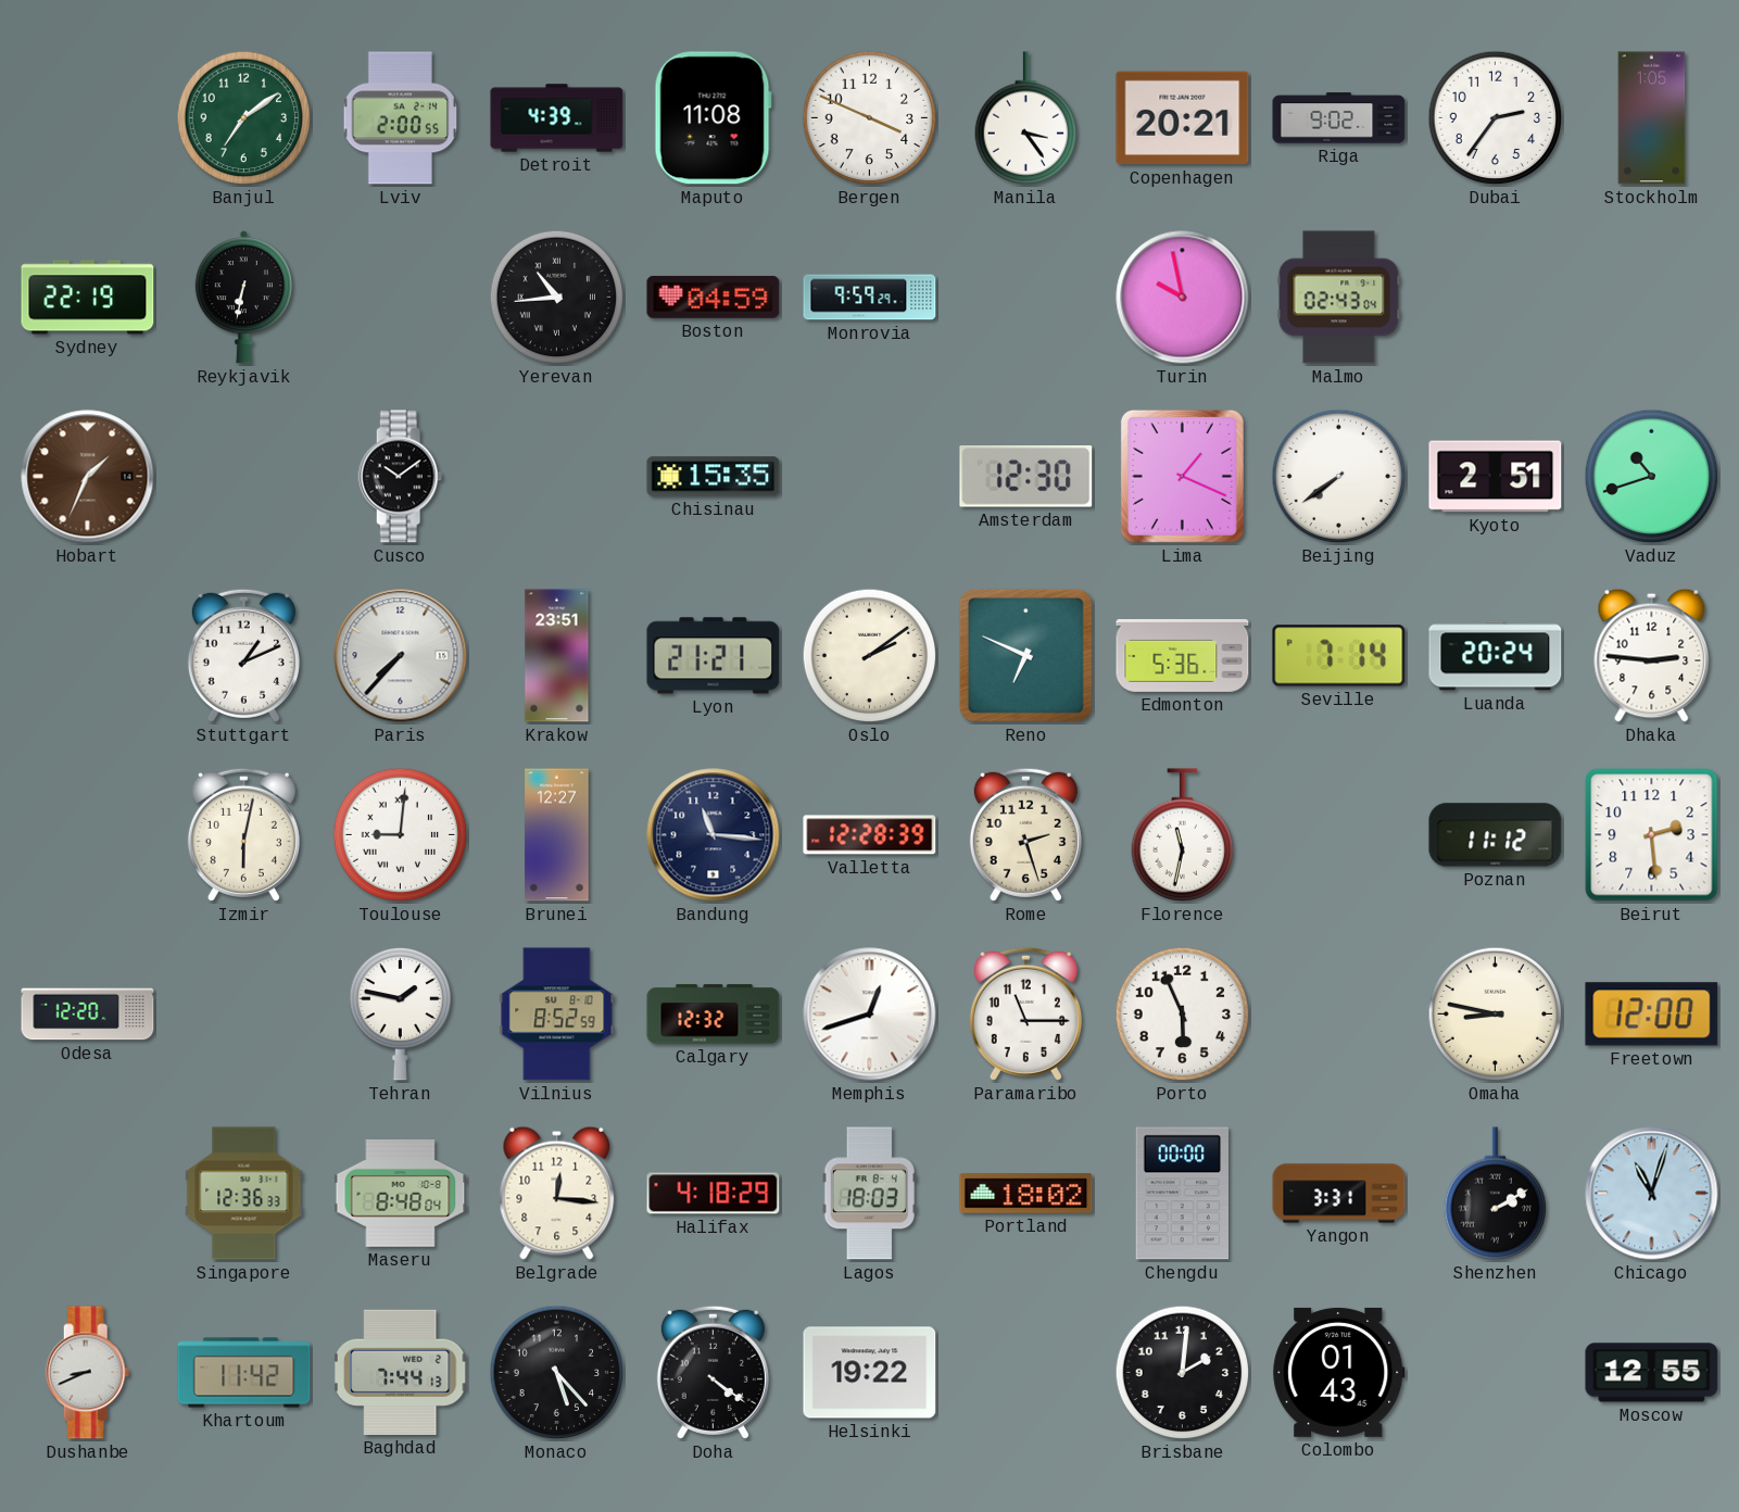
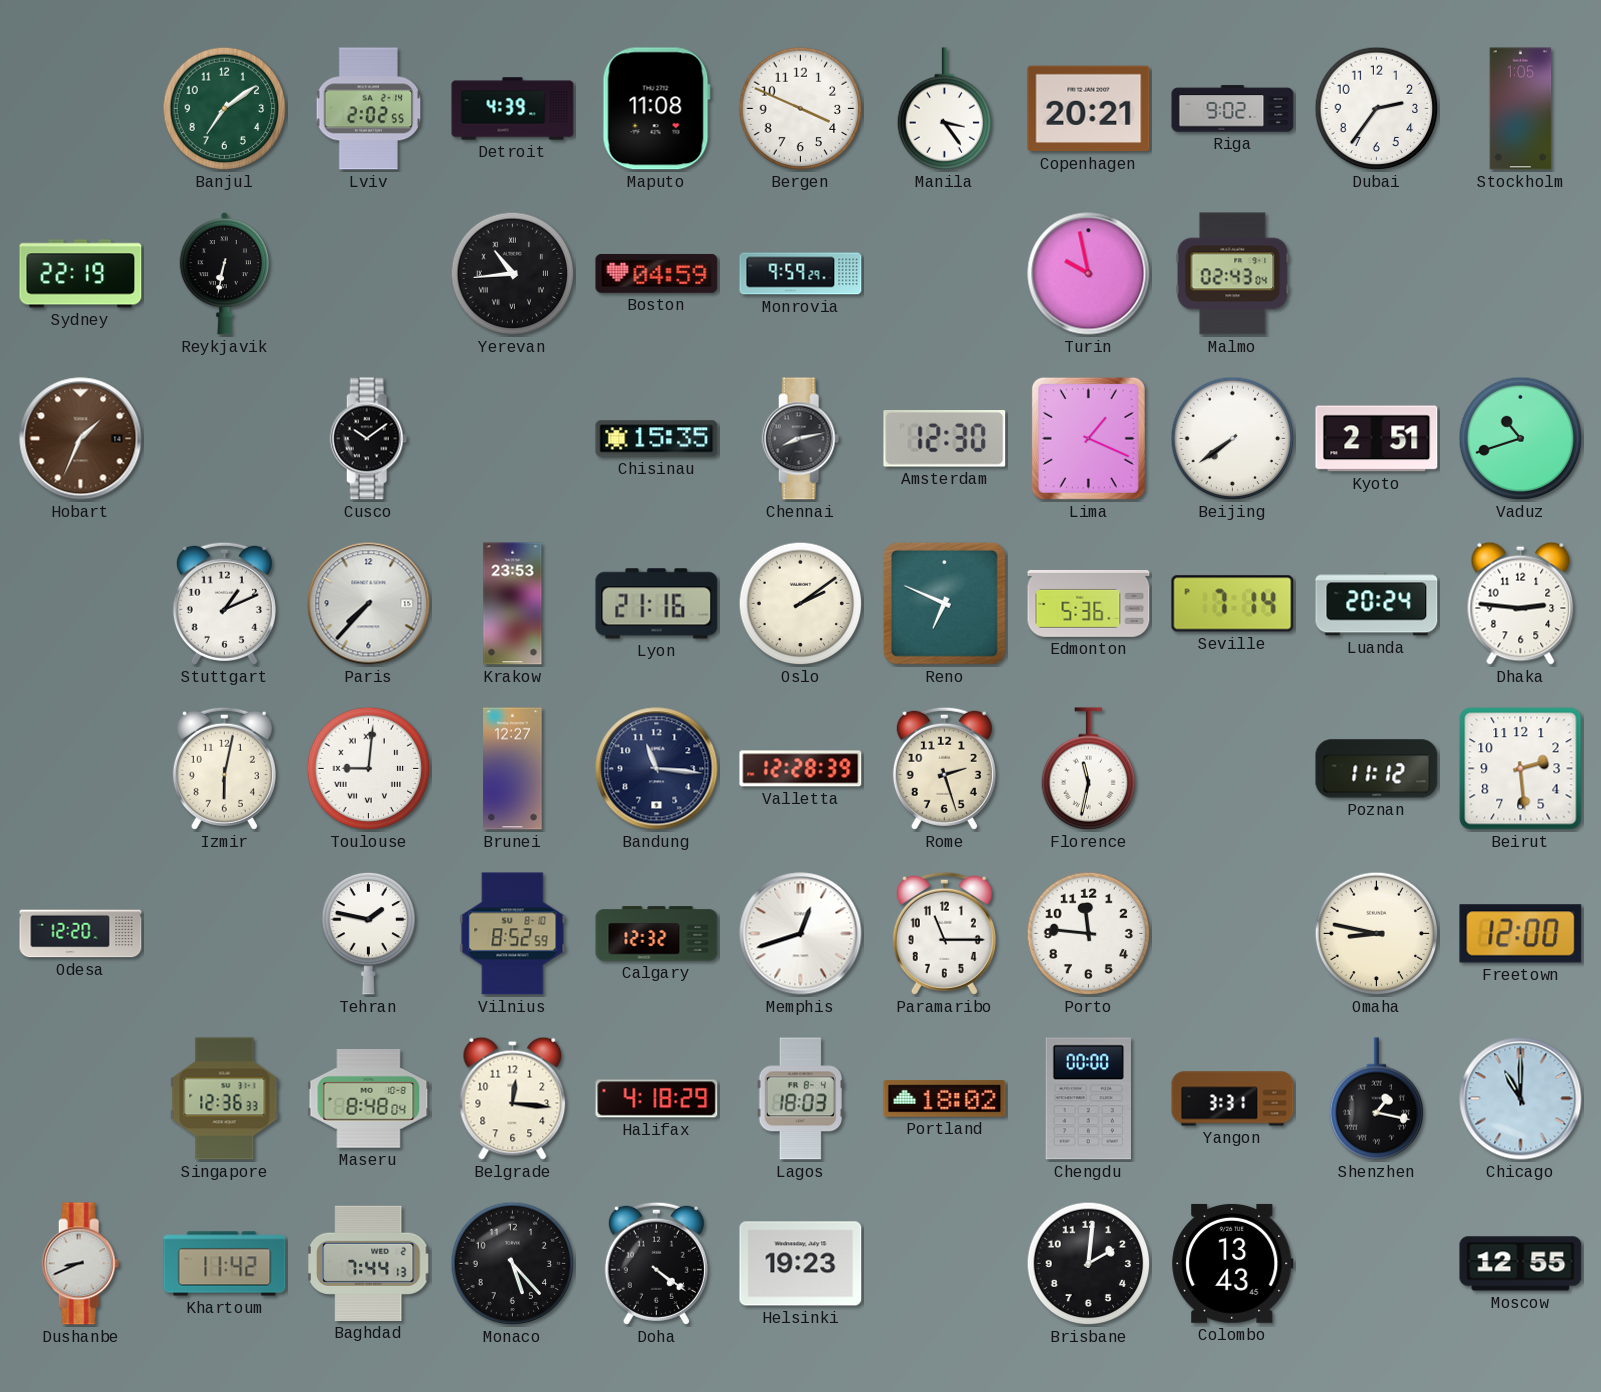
Lviv: 2:00 -> 2:02 (369, 109)
Chennai: none -> 8:13 (801, 439)
Krakow: 23:51 -> 23:53 (513, 604)
Lyon: 21:21 -> 21:16 (657, 604)
Porto: 5:56 -> 11:46 (1089, 934)
Shenzhen: 2:10 -> 1:17 (1377, 1099)
Chicago: 11:03 -> 11:00 (1521, 1099)
Helsinki: 19:22 -> 19:23 (801, 1264)
Colombo: 01:43 -> 13:43 (1233, 1263)
